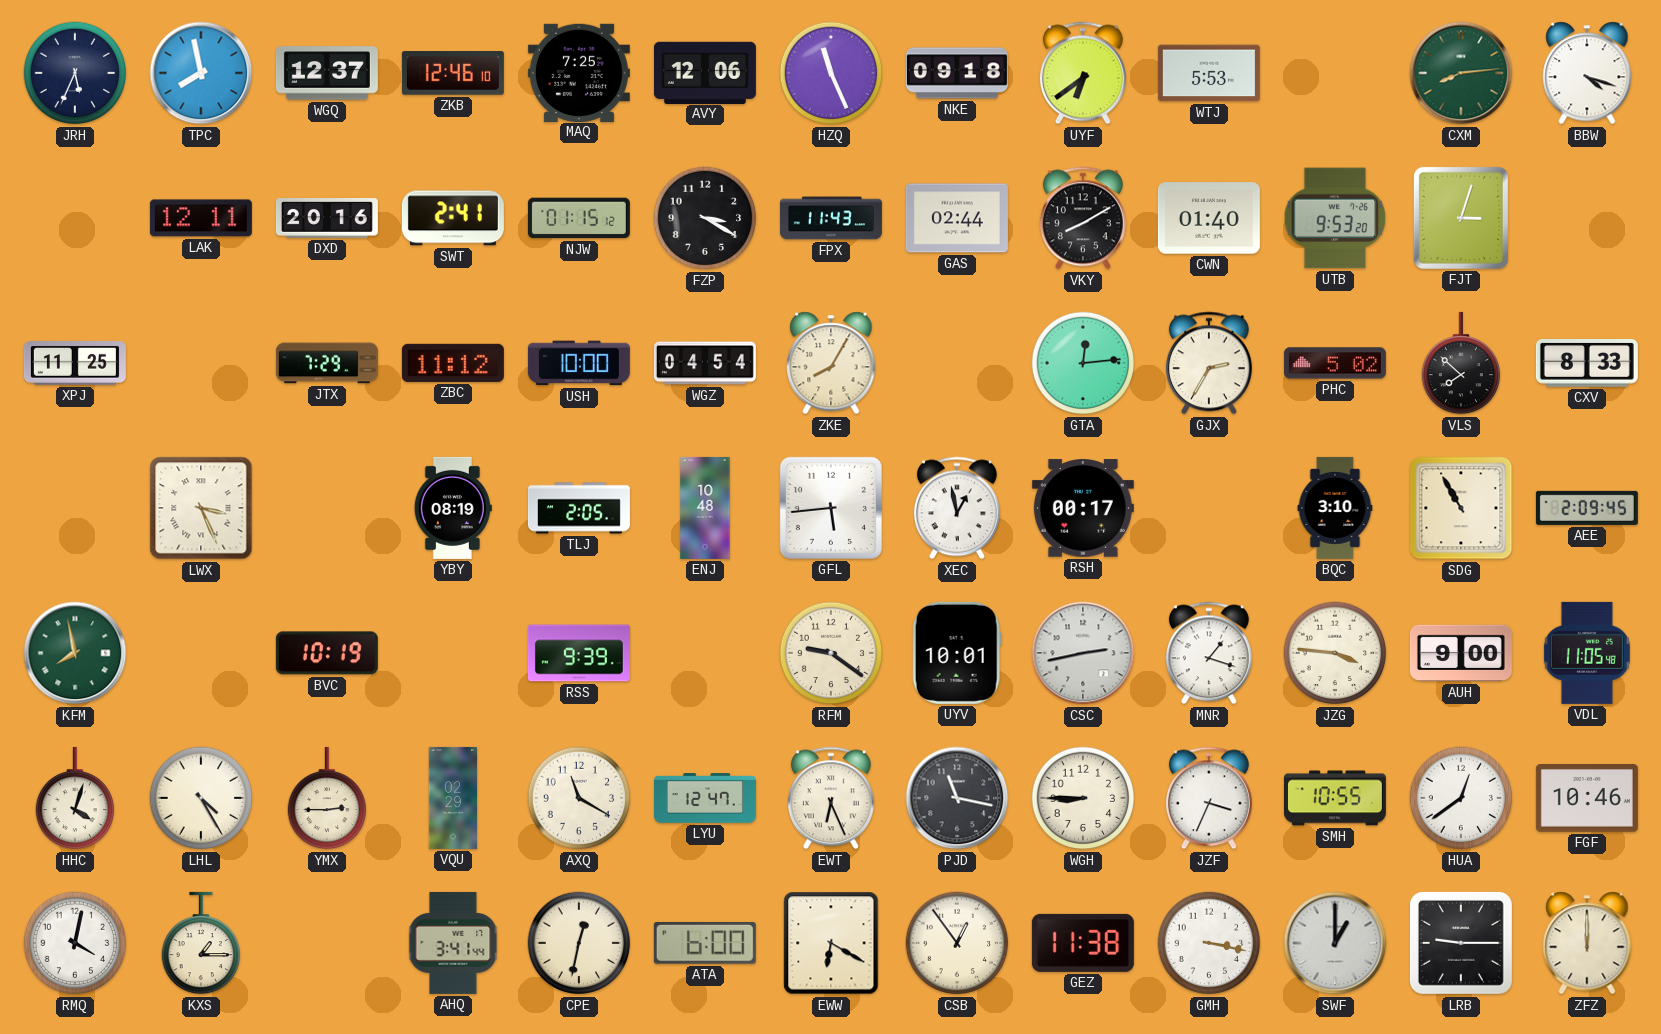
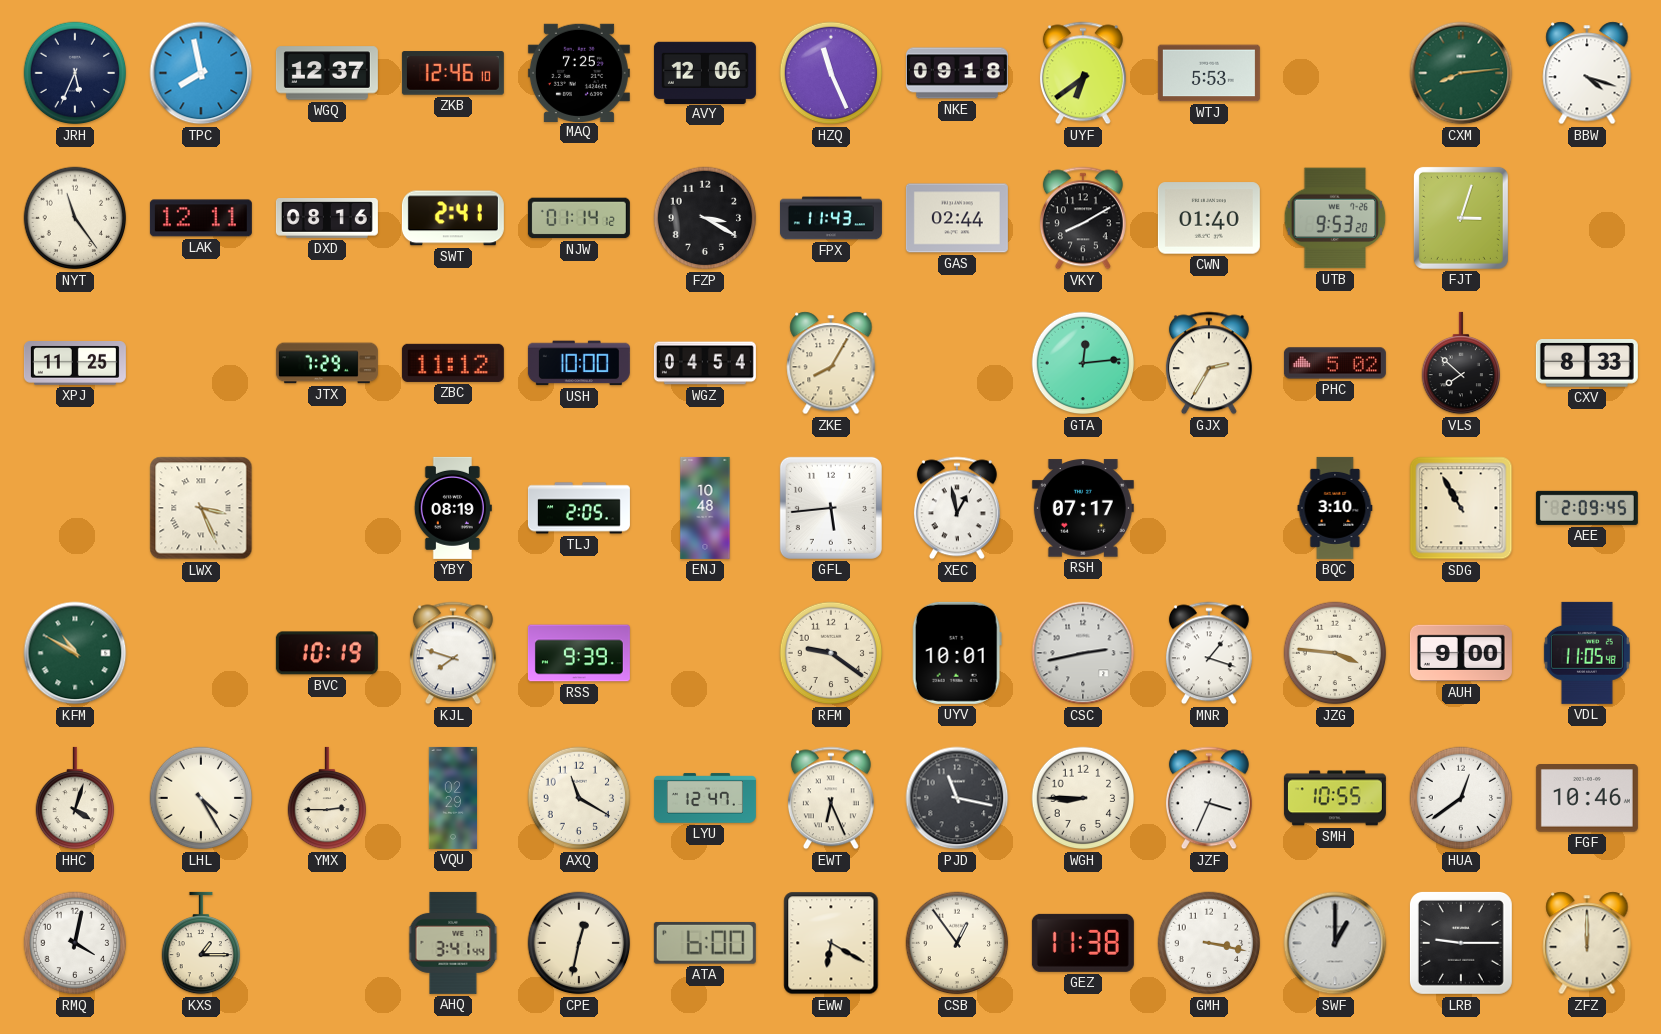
NYT: none -> 11:24 (75, 218)
DXD: 20:16 -> 08:16 (327, 219)
NJW: 01:15 -> 01:14 (579, 218)
RSH: 00:17 -> 07:17 (1083, 508)
KFM: 7:58 -> 10:50 (75, 653)
KJL: none -> 7:48 (453, 653)
